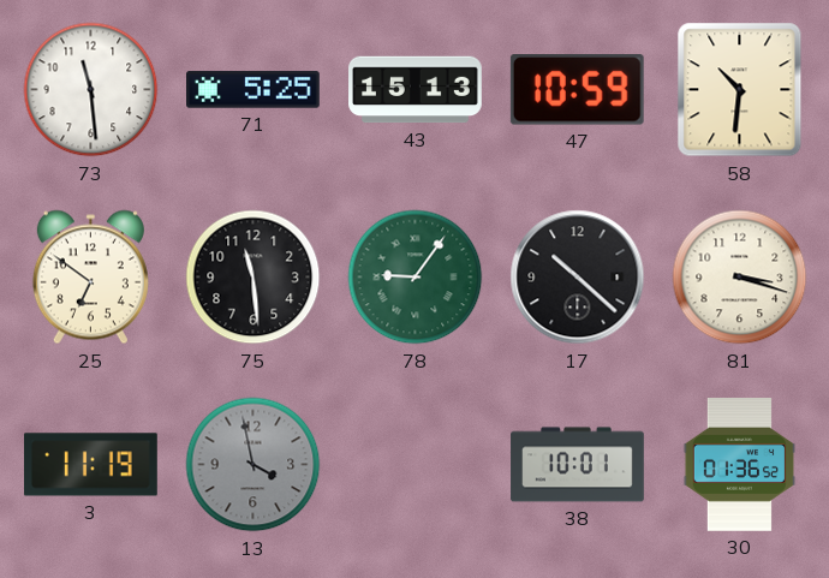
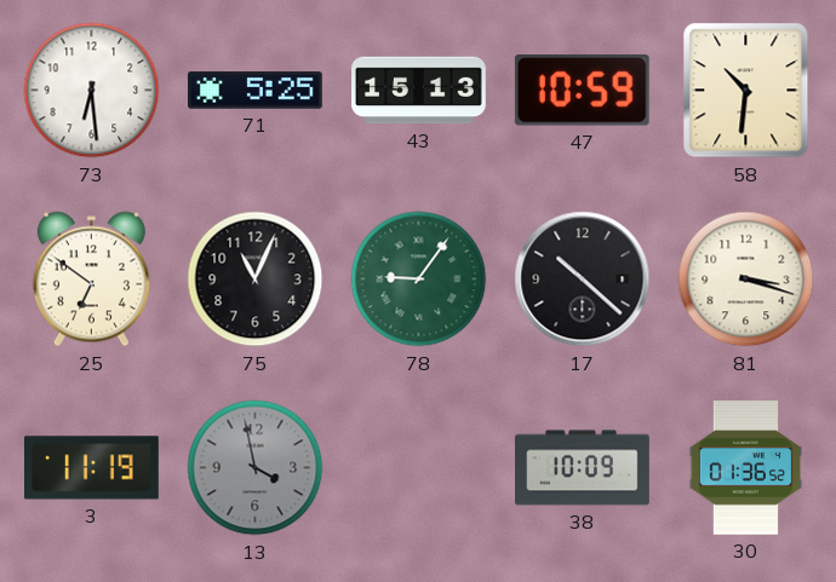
73: 11:29 -> 6:29 (92, 91)
75: 11:29 -> 11:04 (256, 280)
38: 10:01 -> 10:09 (583, 468)
